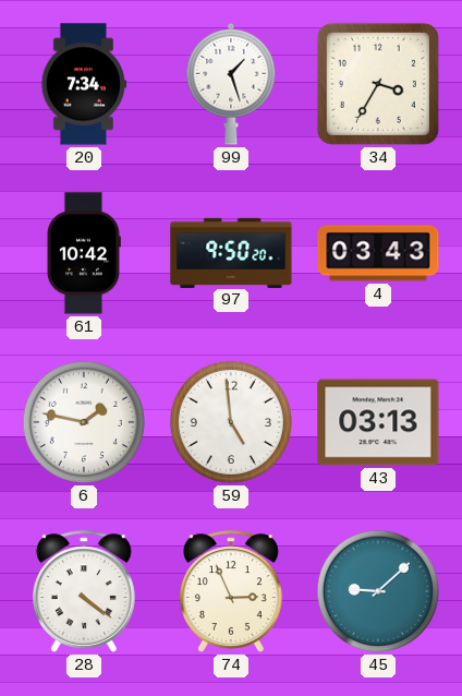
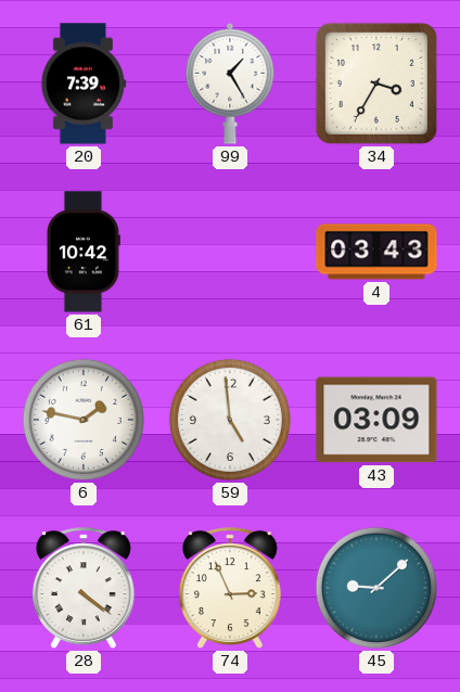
20: 7:34 -> 7:39 (84, 84)
99: 1:27 -> 1:25 (230, 84)
97: 9:50 -> none (231, 252)
43: 03:13 -> 03:09 (376, 420)
